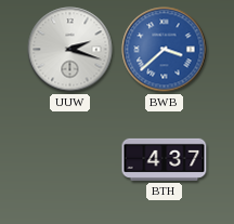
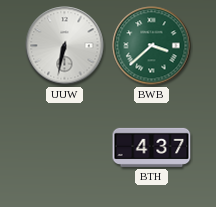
UUW: 2:18 -> 6:32 (65, 46)
BWB dial: blue -> green (152, 46)
